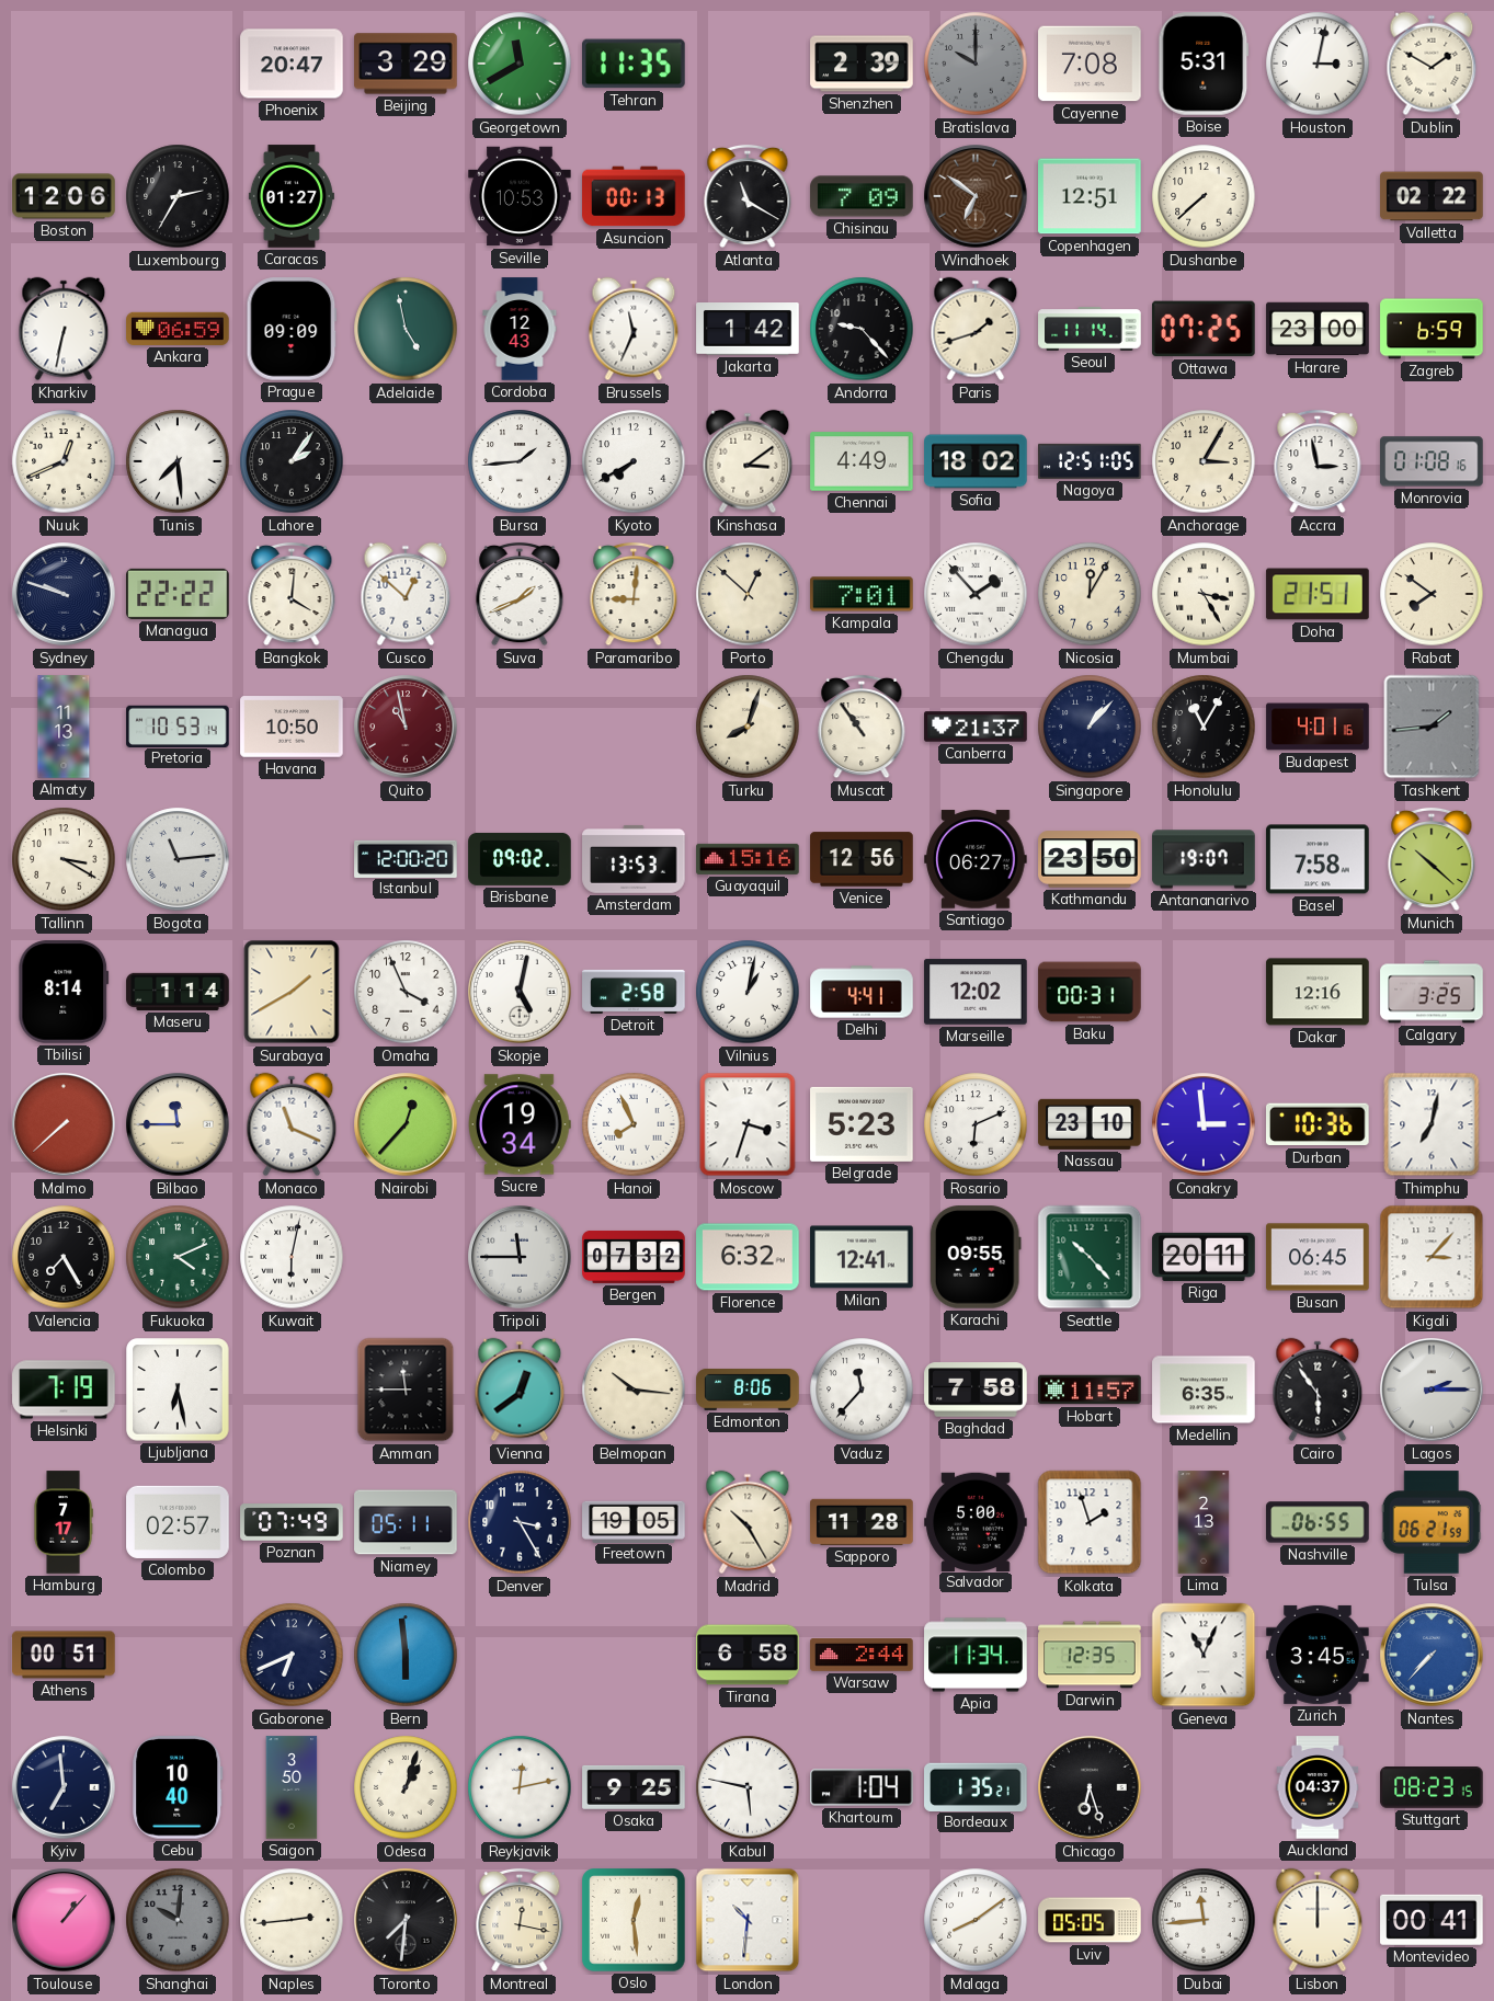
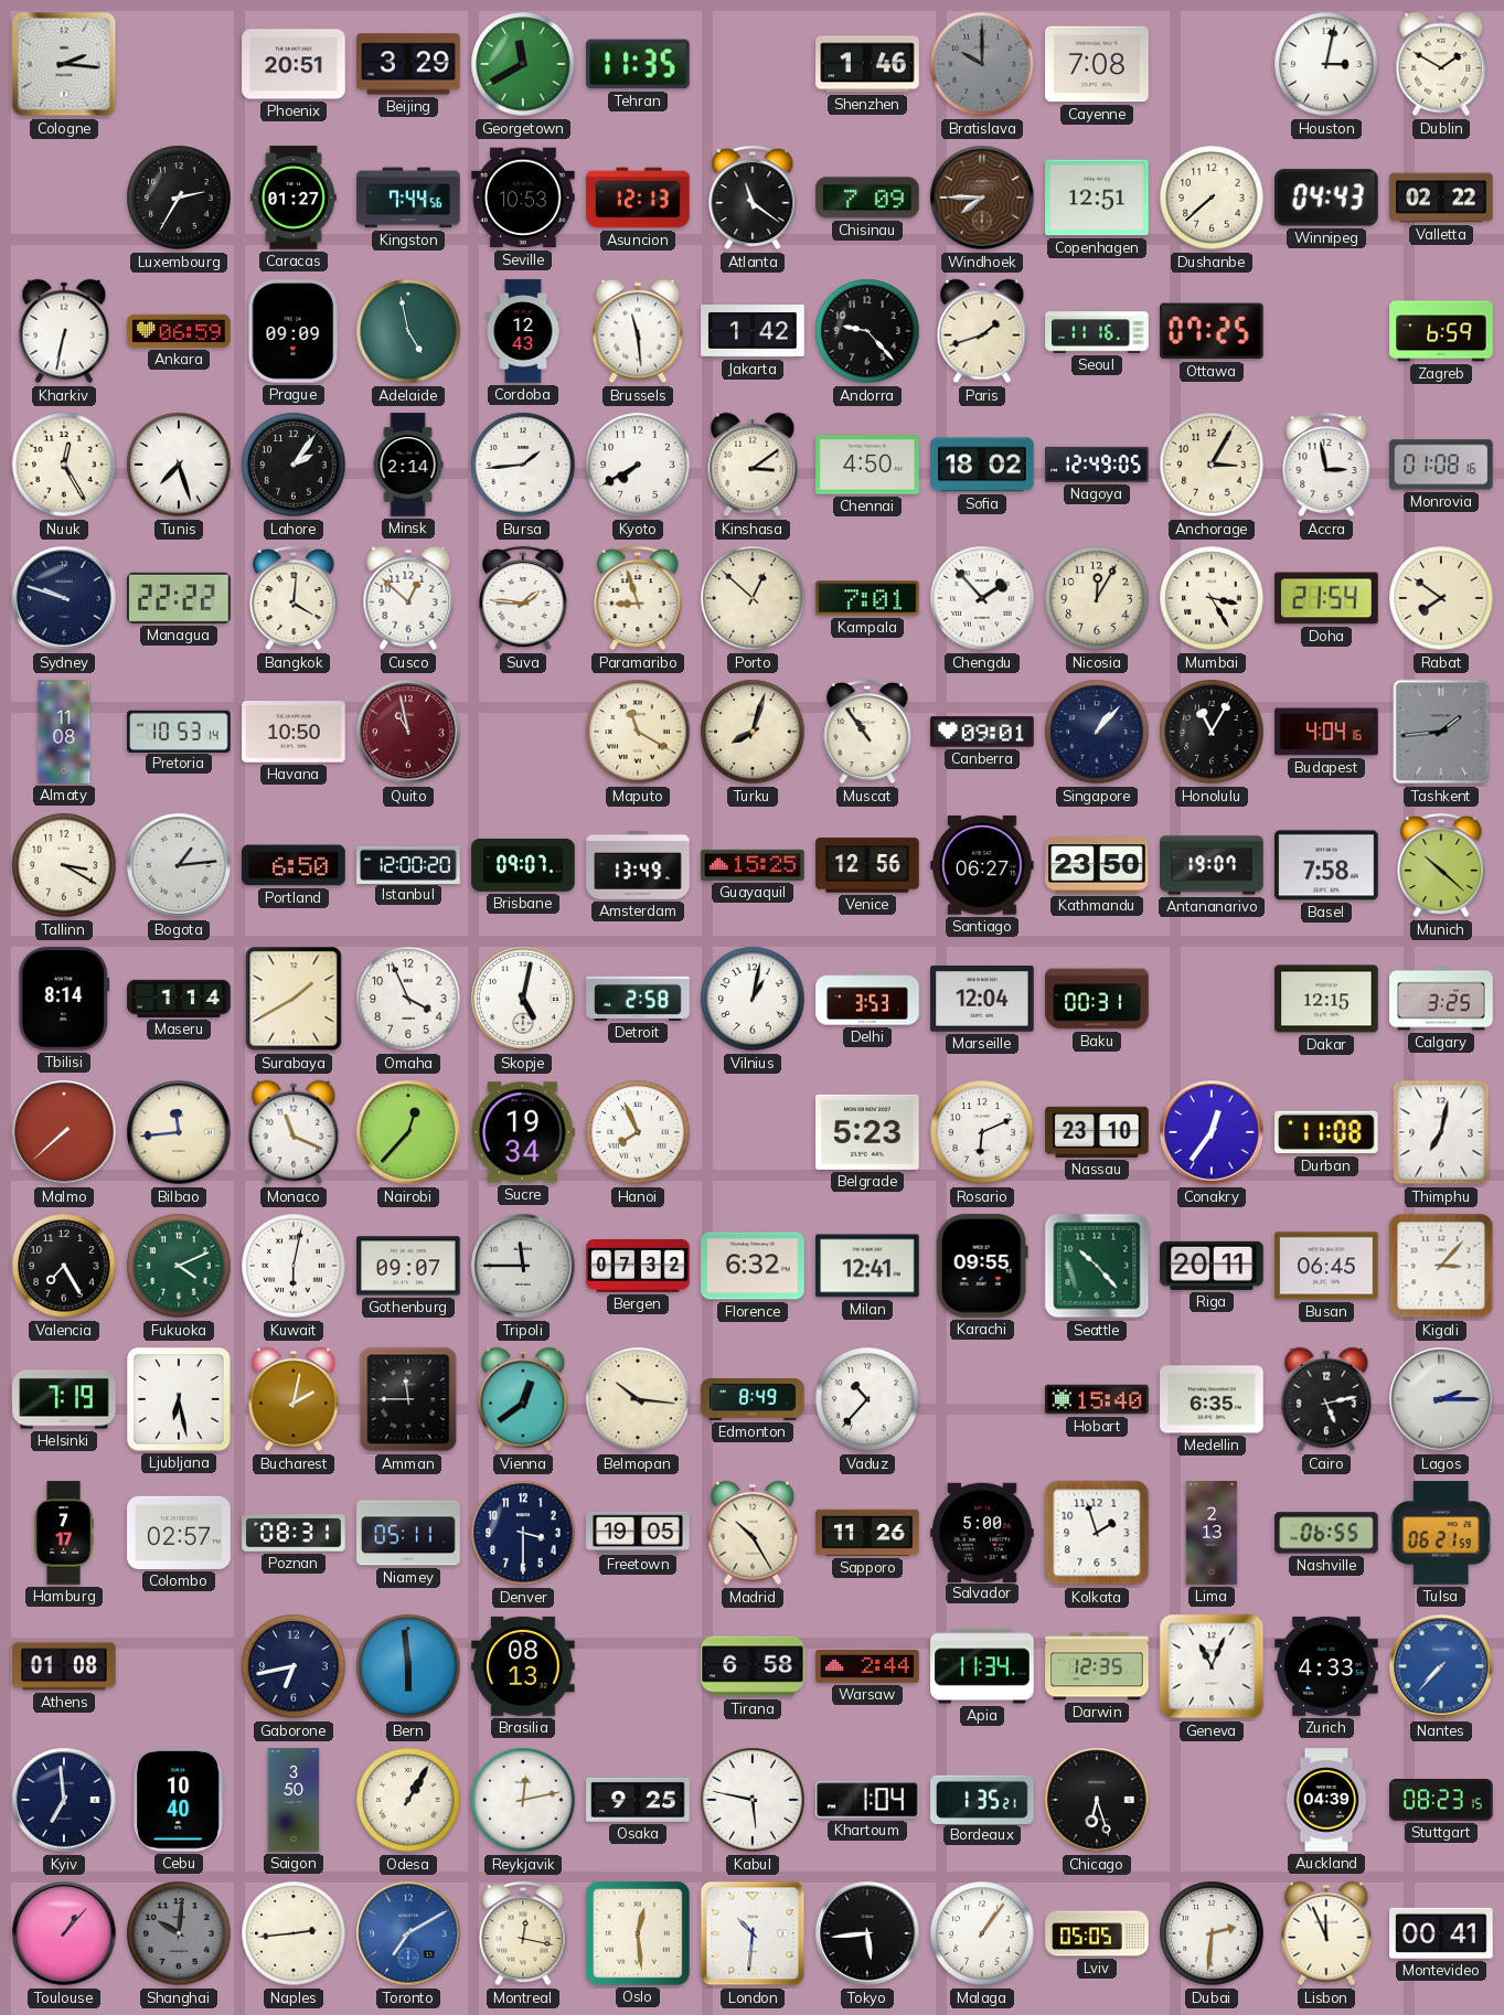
Cologne: none -> 2:16 (64, 64)
Phoenix: 20:47 -> 20:51 (294, 64)
Shenzhen: 2:39 -> 1:46 (867, 64)
Boise: 5:31 -> none (1204, 64)
Boston: 12:06 -> none (64, 196)
Kingston: none -> 7:44 (408, 198)
Asuncion: 00:13 -> 12:13 (638, 198)
Atlanta: 11:20 -> 11:21 (753, 198)
Windhoek: 6:51 -> 7:45 (982, 198)
Winnipeg: none -> 04:43 (1327, 198)
Brussels: 11:34 -> 11:29 (638, 331)
Seoul: 11:14 -> 11:16 (1097, 331)
Harare: 23:00 -> none (1318, 329)
Nuuk: 12:41 -> 12:25 (64, 465)
Tunis: 7:29 -> 7:27 (179, 465)
Minsk: none -> 2:14 (408, 465)
Chennai: 4:49 -> 4:50 (867, 465)
Nagoya: 12:51 -> 12:49 (1097, 465)
Suva: 1:41 -> 1:46 (523, 598)
Paramaribo: 9:01 -> 8:57 (638, 598)
Doha: 21:51 -> 21:54 (1326, 598)
Almaty: 11:13 -> 11:08 (64, 732)
Maputo: none -> 11:20 (638, 732)
Canberra: 21:37 -> 09:01 (982, 732)
Budapest: 4:01 -> 4:04 (1326, 732)
Bogota: 11:14 -> 1:14 (179, 865)
Portland: none -> 6:50 (294, 865)
Brisbane: 09:02 -> 09:07 (523, 865)
Amsterdam: 13:53 -> 13:49 (638, 865)
Guayaquil: 15:16 -> 15:25 (753, 865)
Delhi: 4:41 -> 3:53 (867, 999)
Marseille: 12:02 -> 12:04 (982, 999)
Dakar: 12:16 -> 12:15 (1326, 999)
Bilbao: 11:45 -> 11:44 (179, 1132)
Moscow: 3:33 -> none (748, 1124)
Conakry: 2:59 -> 12:36 (1212, 1132)
Durban: 10:36 -> 11:08 (1327, 1132)
Gothenburg: none -> 09:07 (408, 1266)
Bucharest: none -> 2:02 (294, 1399)
Edmonton: 8:06 -> 8:49 (753, 1400)
Vaduz: 11:37 -> 10:37 (867, 1399)
Baghdad: 7:58 -> none (976, 1390)
Hobart: 11:57 -> 15:40 (1097, 1399)
Cairo: 5:54 -> 5:13 (1326, 1399)
Poznan: 07:49 -> 08:31 (294, 1533)
Denver: 3:25 -> 3:30 (523, 1533)
Sapporo: 11:28 -> 11:26 (867, 1533)
Athens: 00:51 -> 01:08 (64, 1666)
Gaborone: 6:41 -> 6:43 (294, 1666)
Brasilia: none -> 08:13 (523, 1666)
Zurich: 3:45 -> 4:33 (1326, 1666)
Odesa: 1:03 -> 1:05 (408, 1800)
Auckland: 04:37 -> 04:39 (1326, 1800)
Toronto: 7:31 -> 7:10 (408, 1933)
Toronto dial: black -> blue (408, 1933)
Tokyo: none -> 5:44 (867, 1933)
Malaga: 8:09 -> 1:06 (982, 1933)
Dubai: 11:44 -> 2:31 (1212, 1933)
Lisbon: 12:00 -> 11:56 (1326, 1933)
